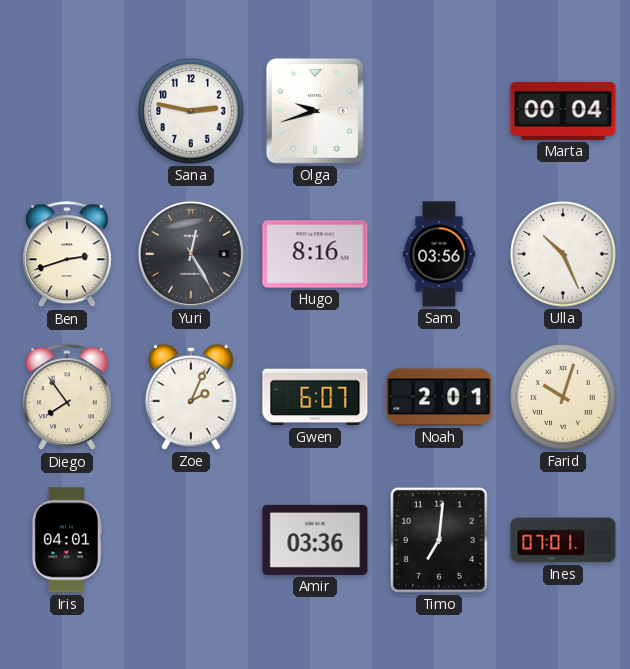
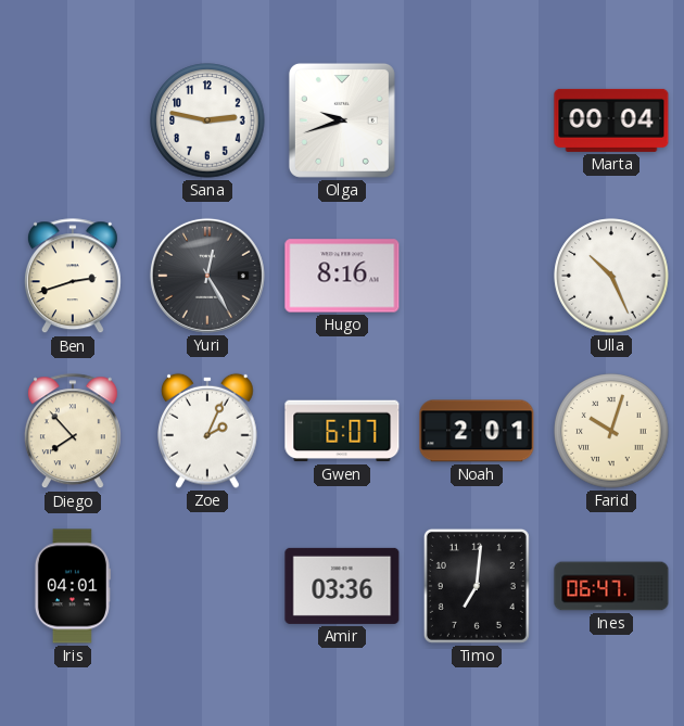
Sam: 03:56 -> none (439, 254)
Diego: 7:54 -> 7:53 (73, 432)
Ines: 07:01 -> 06:47 (611, 586)
